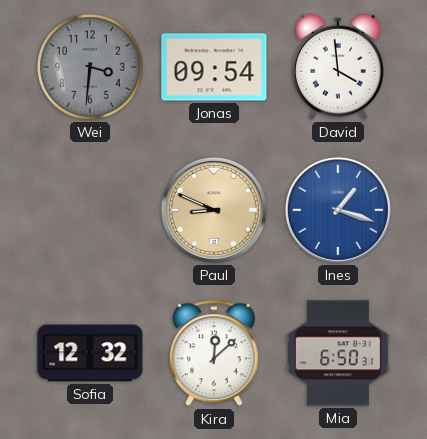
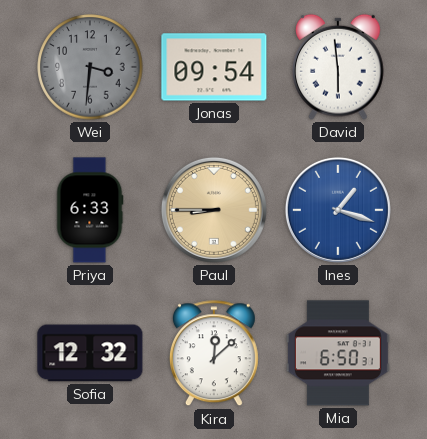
David: 3:59 -> 5:59 (339, 67)
Priya: none -> 6:33 (90, 210)
Paul: 8:49 -> 8:45 (214, 210)
